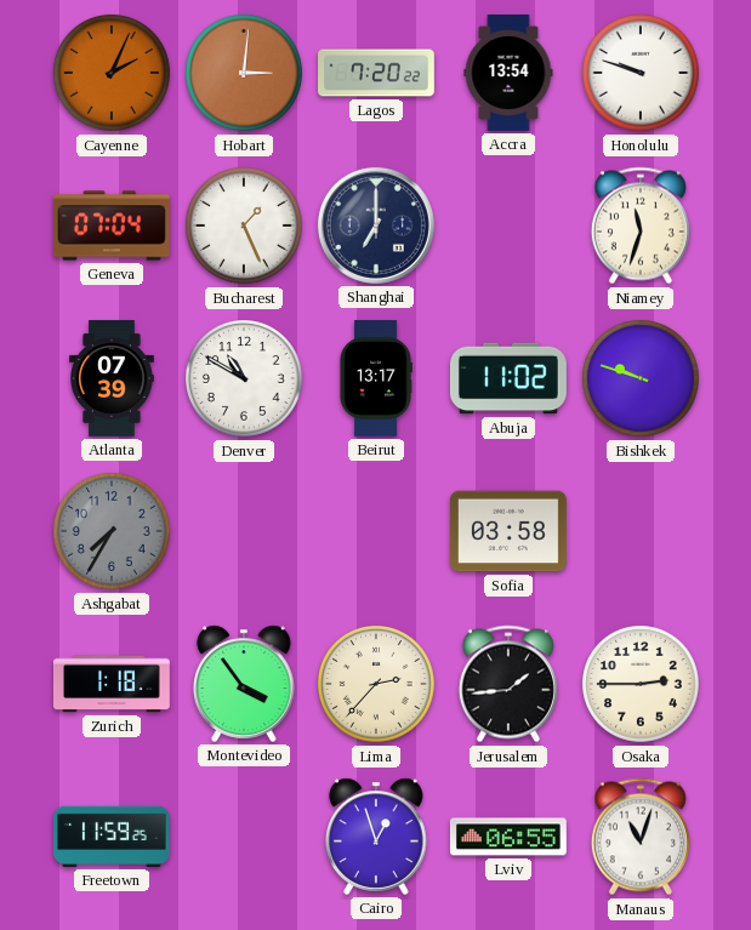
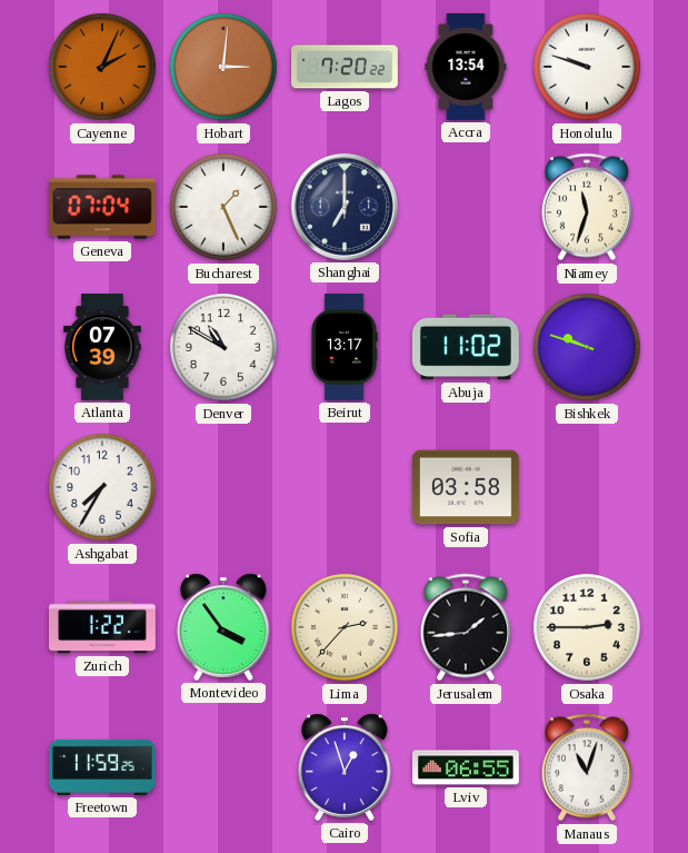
Ashgabat dial: grey -> white (103, 488)
Zurich: 1:18 -> 1:22 (102, 627)
